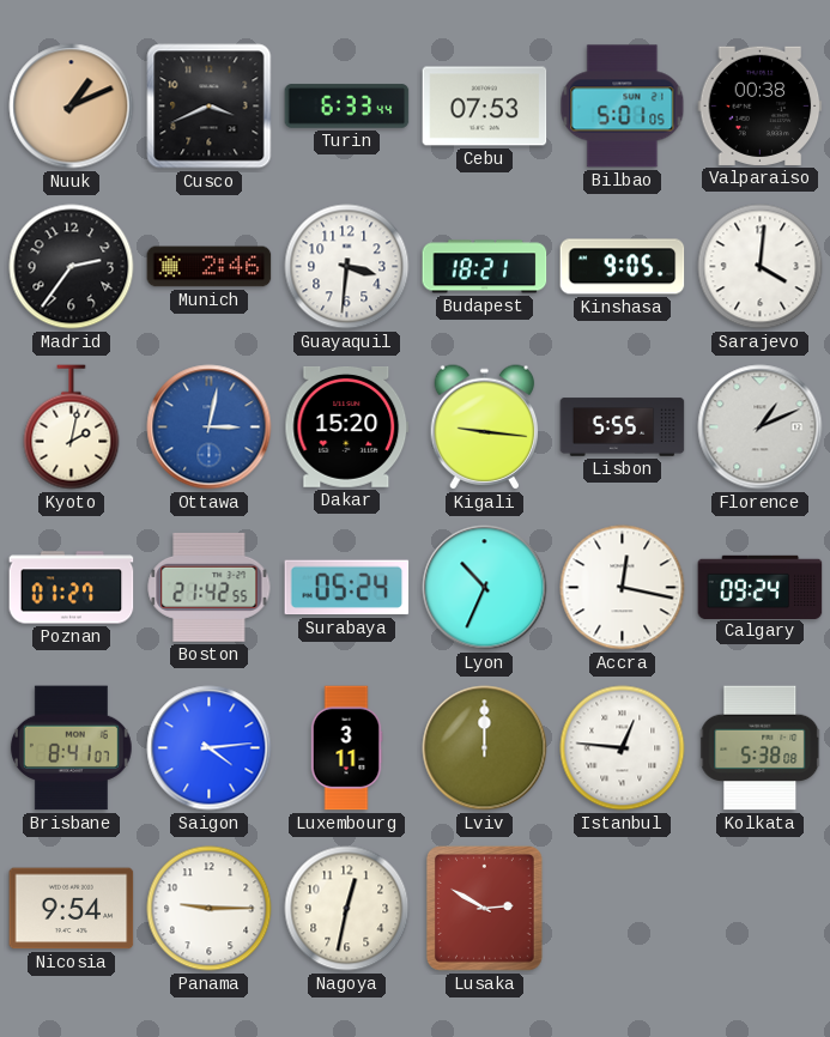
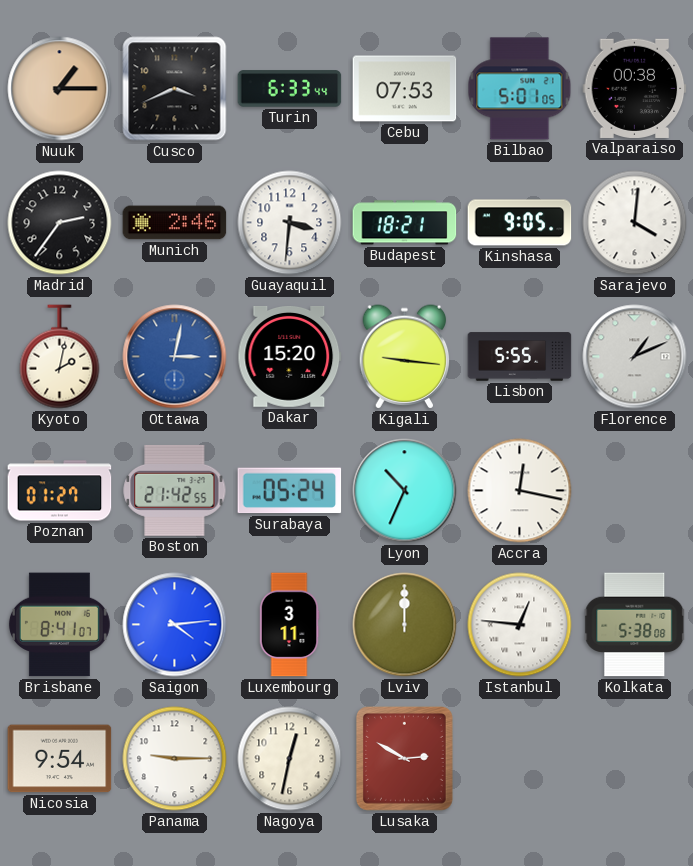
Nuuk: 1:11 -> 1:15 (60, 89)
Calgary: 09:24 -> none (761, 587)
